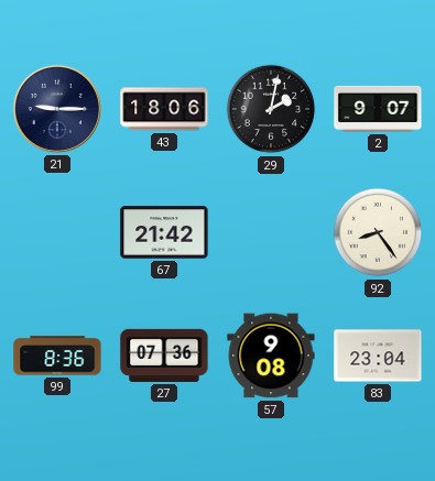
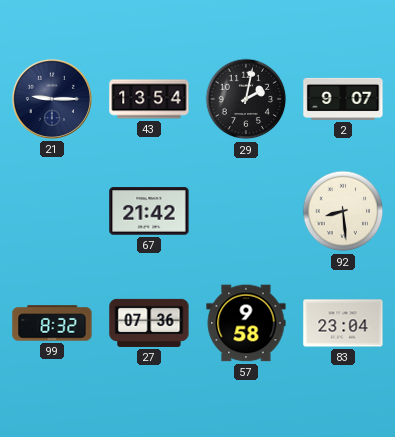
43: 18:06 -> 13:54 (149, 99)
92: 8:24 -> 8:29 (343, 211)
99: 8:36 -> 8:32 (52, 323)
57: 9:08 -> 9:58 (246, 323)
